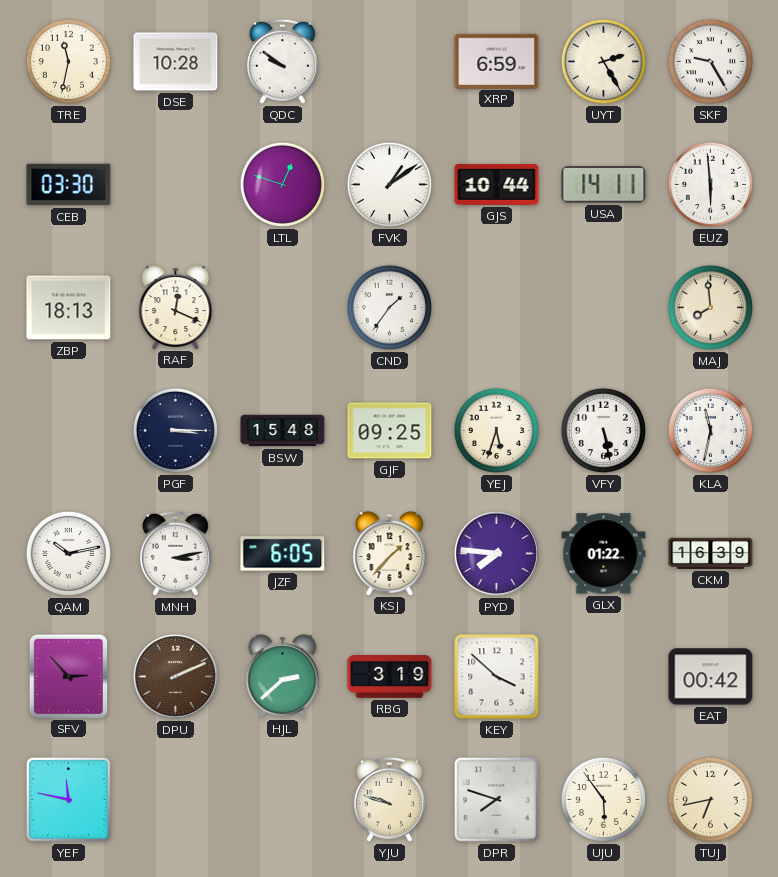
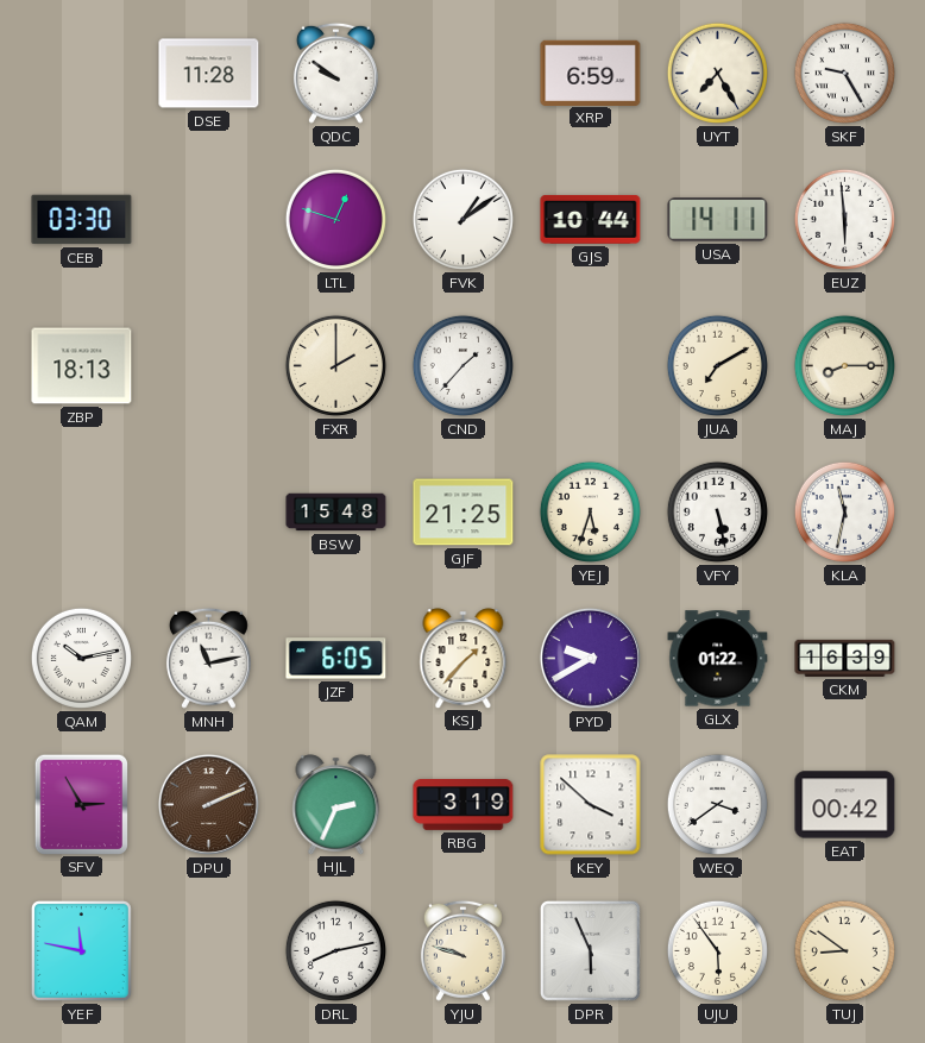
TRE: 11:32 -> none (68, 61)
DSE: 10:28 -> 11:28 (209, 74)
UYT: 2:25 -> 7:25 (717, 73)
RAF: 12:19 -> none (176, 307)
FXR: none -> 2:00 (335, 365)
CND: 1:36 -> 1:37 (462, 365)
JUA: none -> 7:10 (717, 365)
MAJ: 7:59 -> 8:15 (844, 365)
PGF: 3:15 -> none (175, 430)
GJF: 09:25 -> 21:25 (464, 513)
MNH: 3:13 -> 11:13 (208, 658)
PYD: 7:46 -> 9:40 (590, 658)
SFV: 2:53 -> 2:55 (81, 804)
HJL: 2:38 -> 2:34 (336, 804)
WEQ: none -> 3:39 (717, 804)
DRL: none -> 8:13 (335, 950)
DPR: 7:48 -> 5:56 (590, 950)
TUJ: 6:43 -> 8:51 (844, 950)
